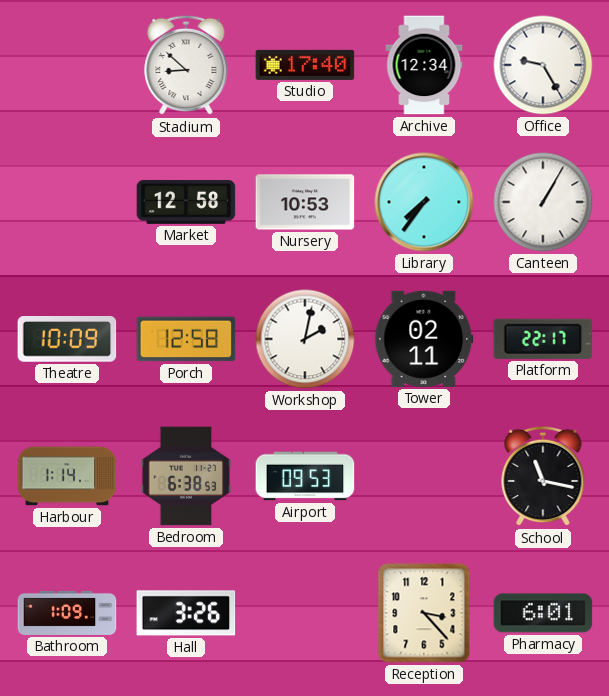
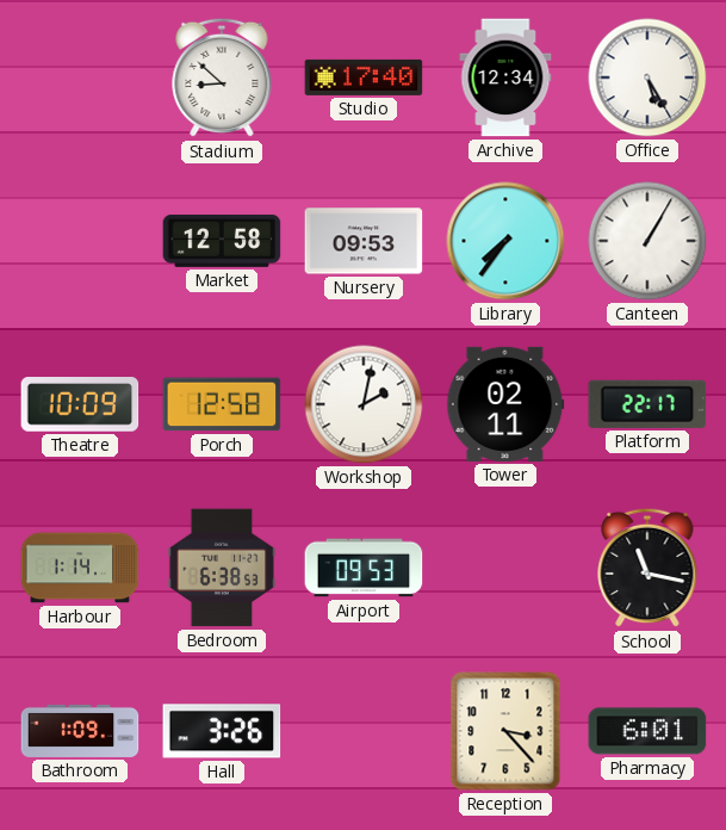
Office: 9:25 -> 5:25 (647, 78)
Nursery: 10:53 -> 09:53 (364, 241)
